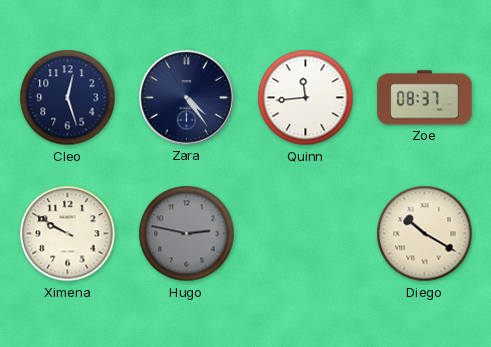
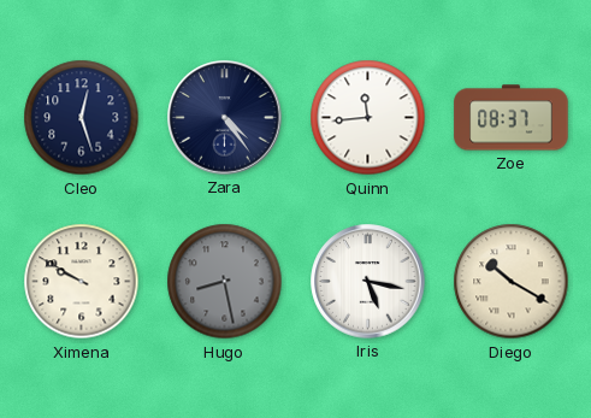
Hugo: 2:47 -> 8:28 (225, 282)
Iris: none -> 5:17 (368, 282)
